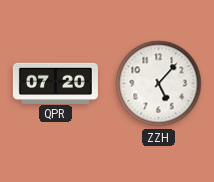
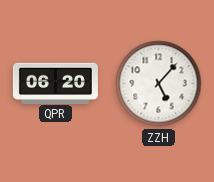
QPR: 07:20 -> 06:20 (55, 83)
